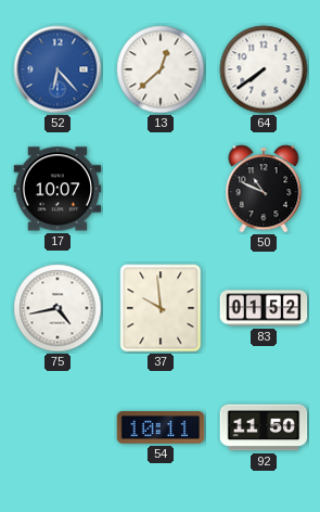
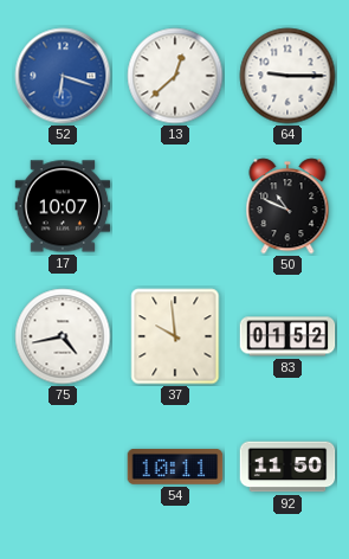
52: 6:23 -> 6:18 (63, 76)
64: 7:39 -> 9:15 (287, 76)
